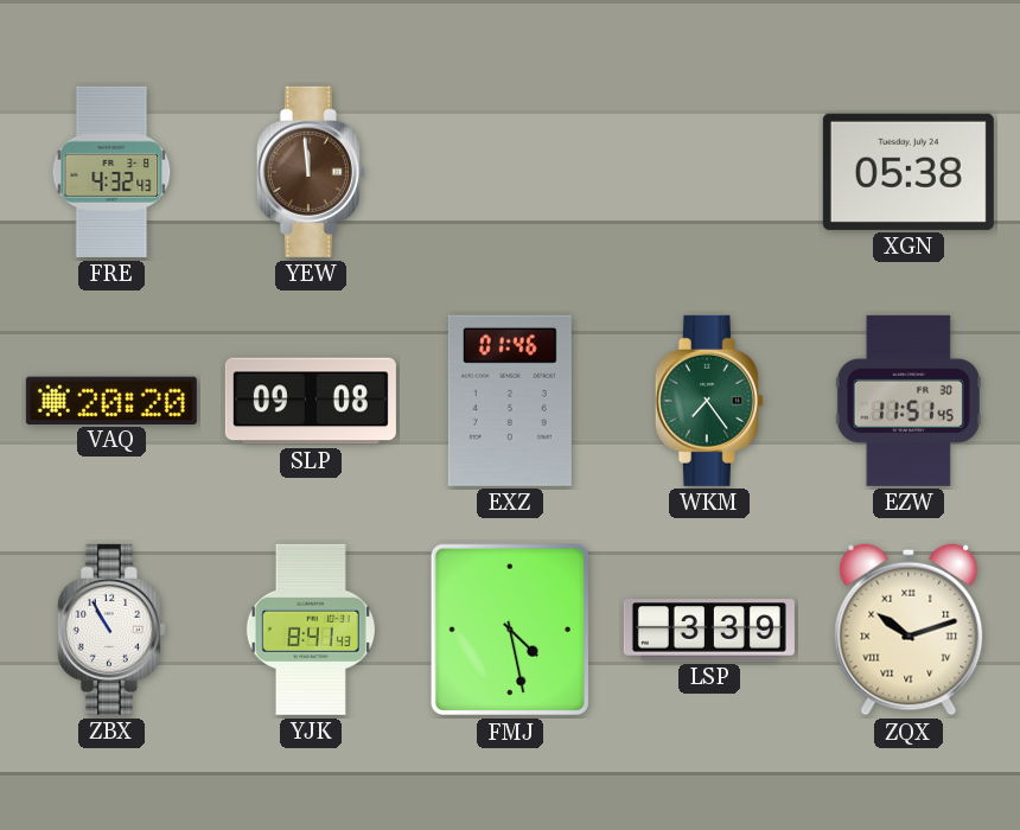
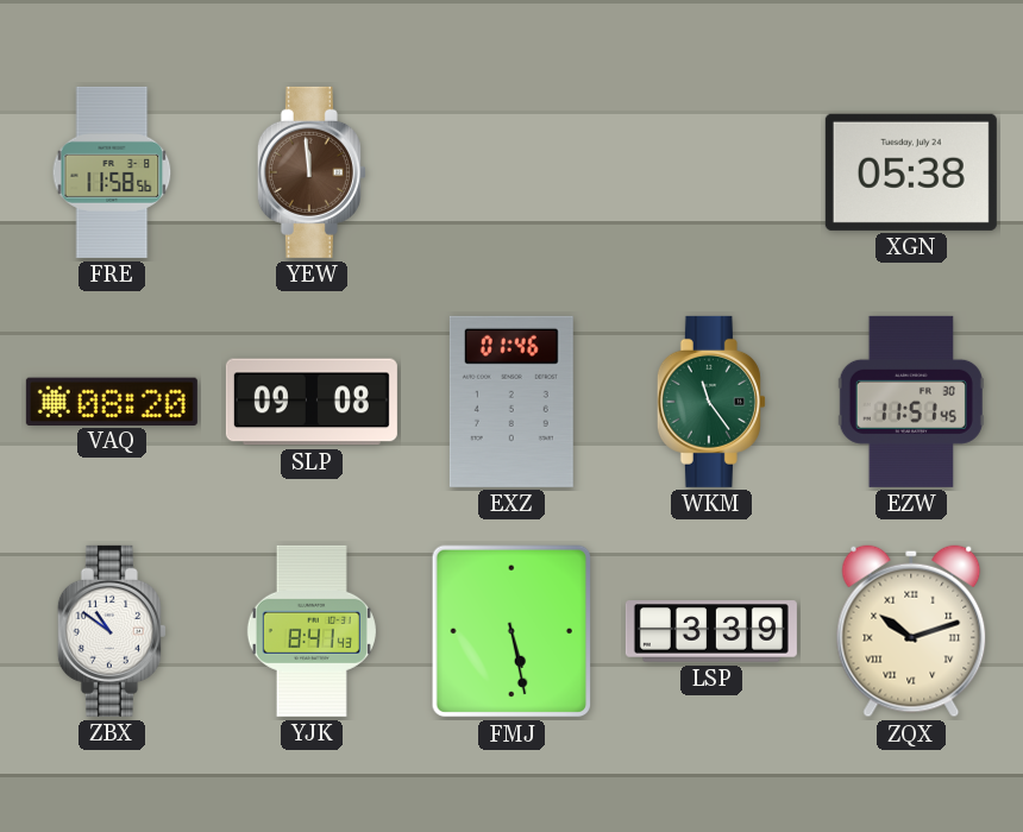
FRE: 4:32 -> 11:58 (112, 172)
VAQ: 20:20 -> 08:20 (112, 401)
WKM: 7:24 -> 11:24 (711, 402)
ZBX: 10:55 -> 10:51 (112, 631)
FMJ: 4:28 -> 5:28 (510, 631)
